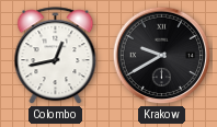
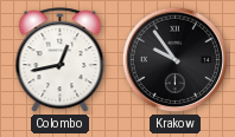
Krakow: 9:40 -> 9:54 (176, 60)
